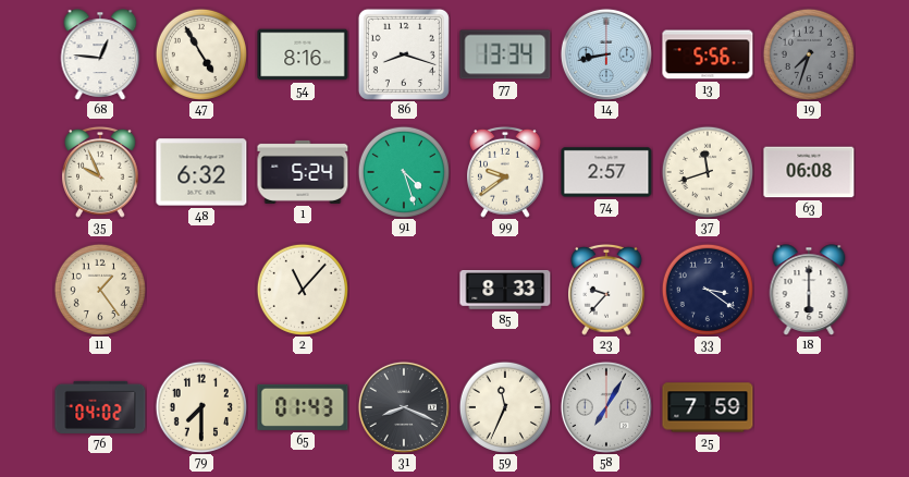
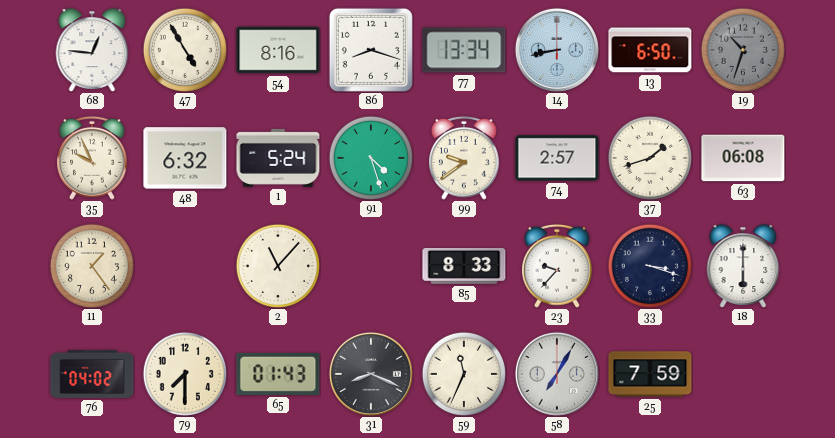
13: 5:56 -> 6:50 (650, 50)
19: 7:33 -> 10:33 (743, 50)
37: 11:42 -> 1:42 (650, 158)
33: 3:21 -> 3:18 (650, 266)
